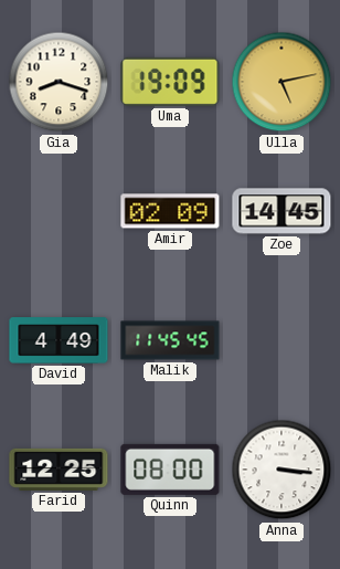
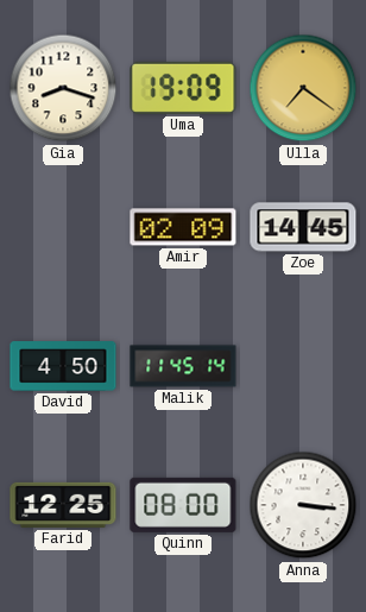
Ulla: 5:13 -> 7:21 (303, 88)
David: 4:49 -> 4:50 (63, 366)
Malik: 11:45:45 -> 11:45:14 (183, 366)
